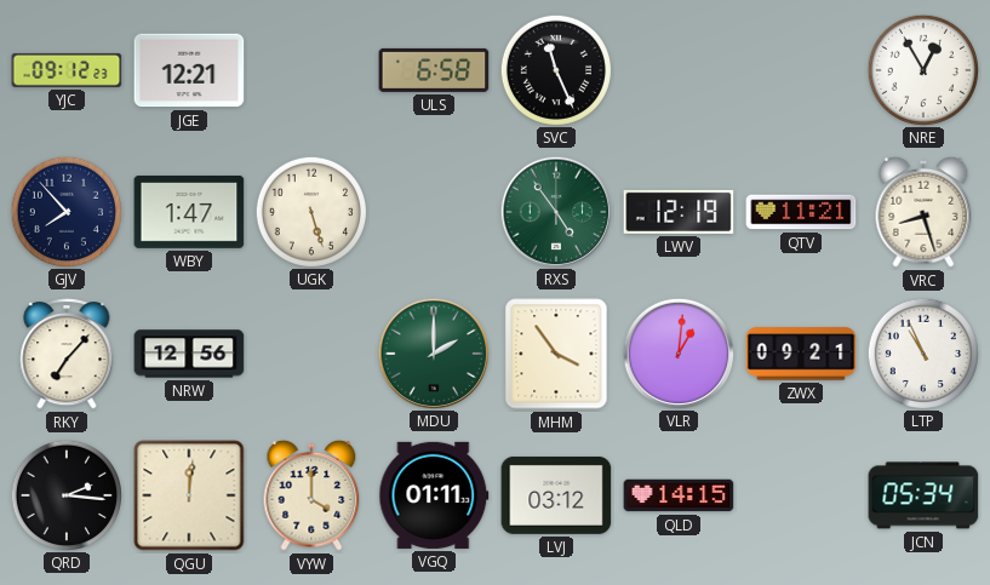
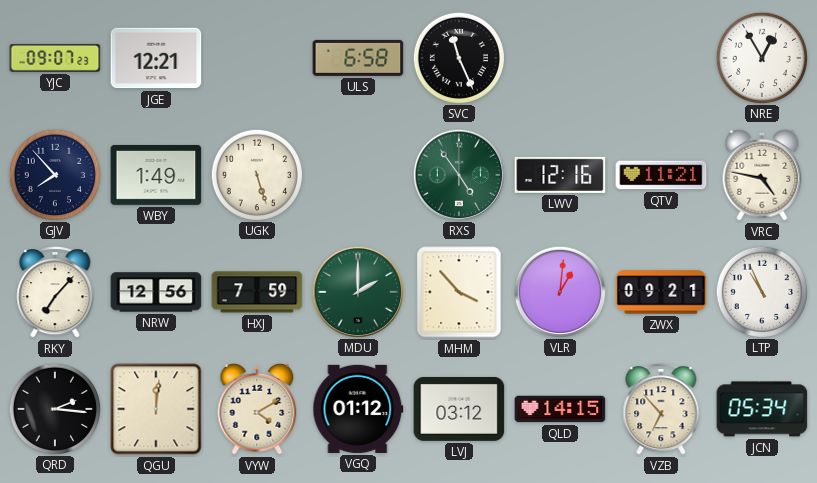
YJC: 09:12 -> 09:07 (55, 58)
WBY: 1:47 -> 1:49 (156, 175)
LWV: 12:19 -> 12:16 (560, 175)
VRC: 8:27 -> 4:47 (762, 175)
HXJ: none -> 7:59 (257, 292)
MHM: 3:54 -> 3:53 (459, 292)
VYW: 4:00 -> 4:10 (257, 409)
VGQ: 01:11 -> 01:12 (358, 409)
VZB: none -> 6:53 (661, 409)
